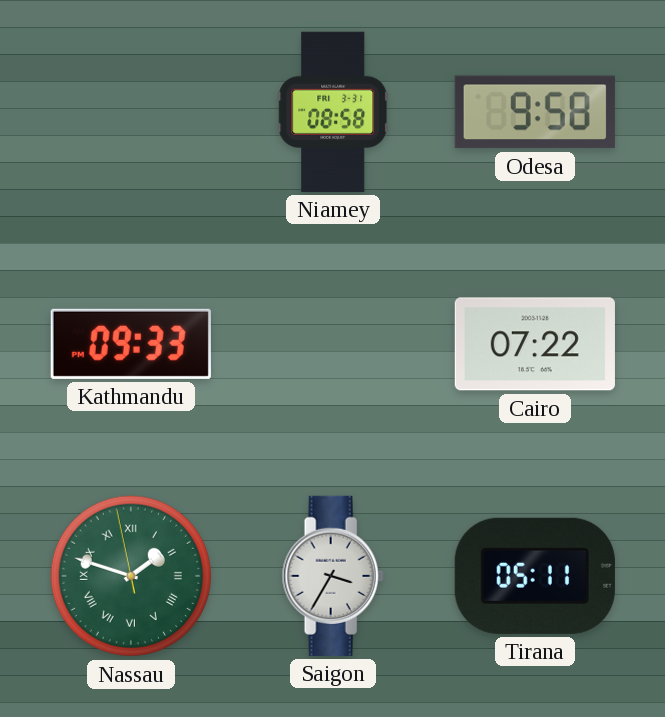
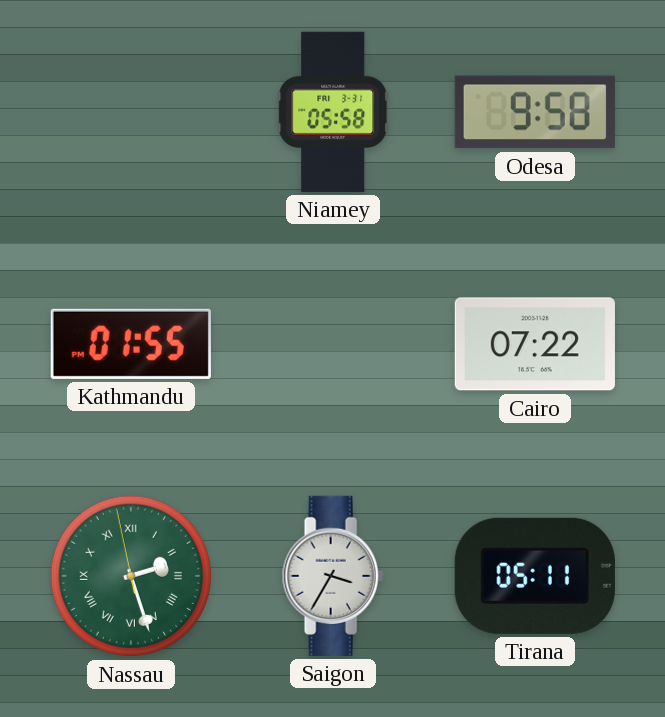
Niamey: 08:58 -> 05:58 (333, 112)
Kathmandu: 09:33 -> 01:55 (131, 344)
Nassau: 1:47 -> 2:26 (131, 576)
